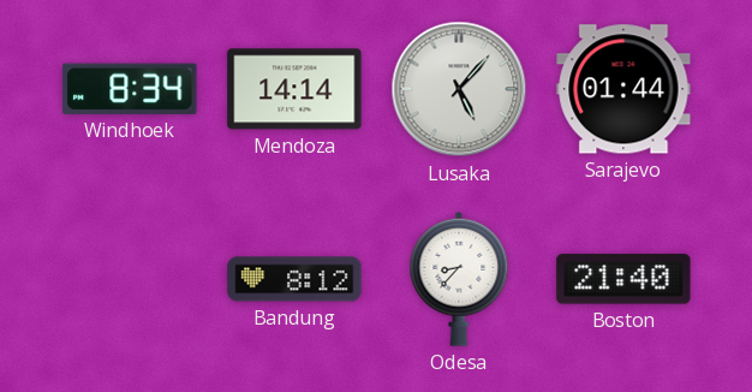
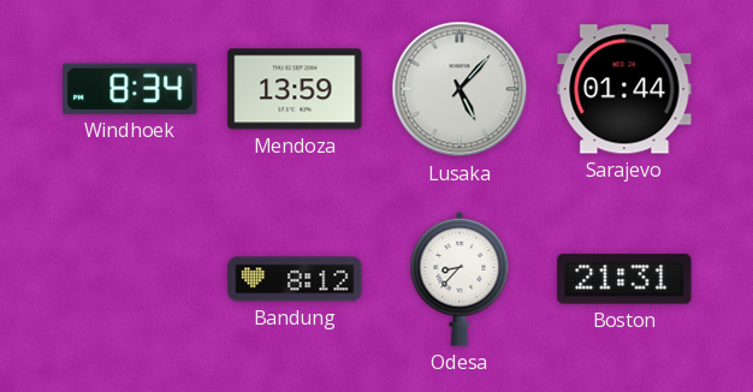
Mendoza: 14:14 -> 13:59 (295, 89)
Boston: 21:40 -> 21:31 (624, 279)
